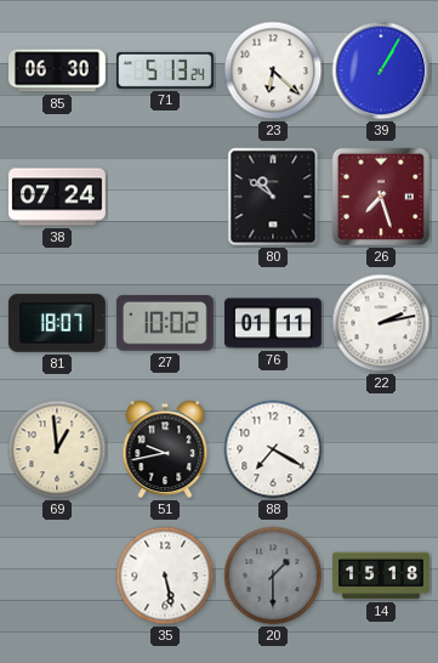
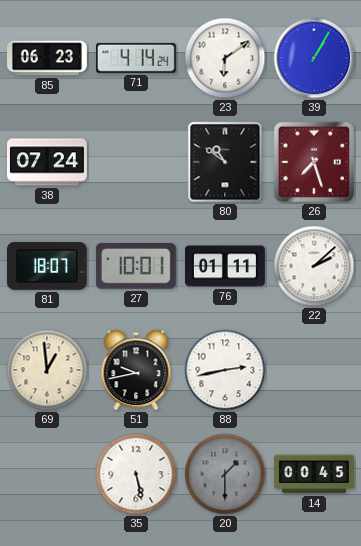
85: 06:30 -> 06:23 (48, 58)
71: 5:13 -> 4:14 (137, 58)
23: 6:22 -> 6:09 (225, 58)
27: 10:02 -> 10:01 (136, 266)
22: 2:13 -> 2:08 (314, 266)
88: 7:20 -> 2:43 (225, 370)
14: 15:18 -> 00:45 (315, 474)
